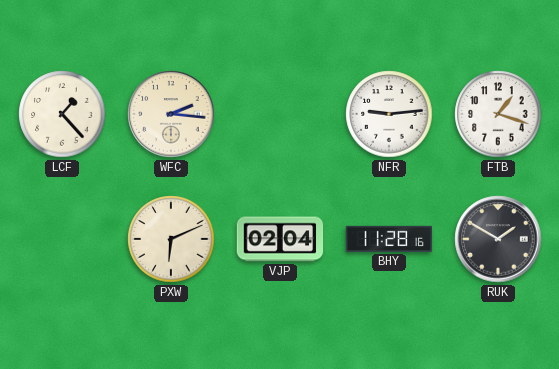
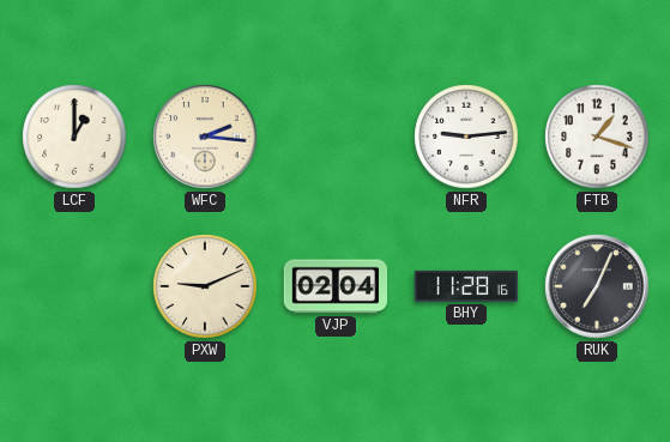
LCF: 1:23 -> 1:00 (74, 137)
PXW: 6:11 -> 9:11 (205, 286)
RUK: 1:50 -> 7:04 (597, 286)
